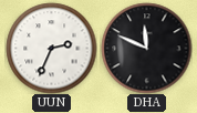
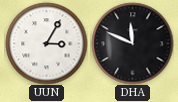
UUN: 2:34 -> 3:05 (46, 43)
